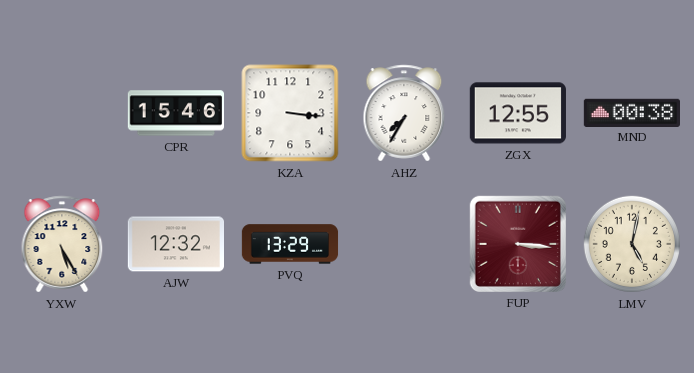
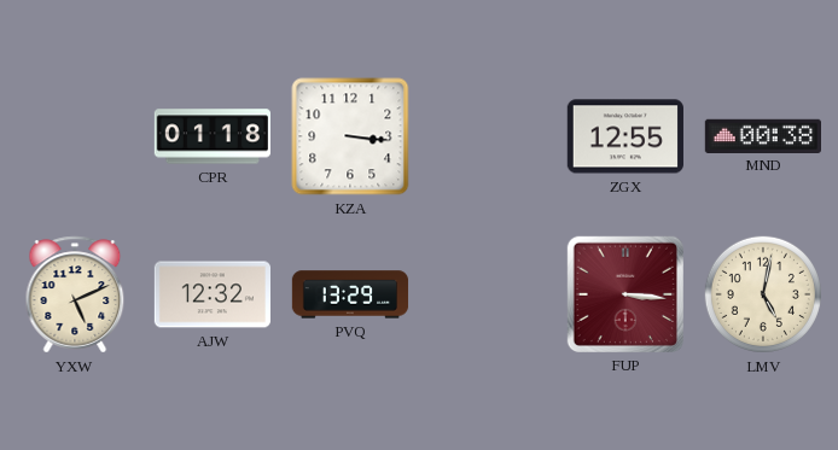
CPR: 15:46 -> 01:18 (211, 136)
AHZ: 7:35 -> none (404, 113)
YXW: 5:25 -> 5:11 (75, 294)
